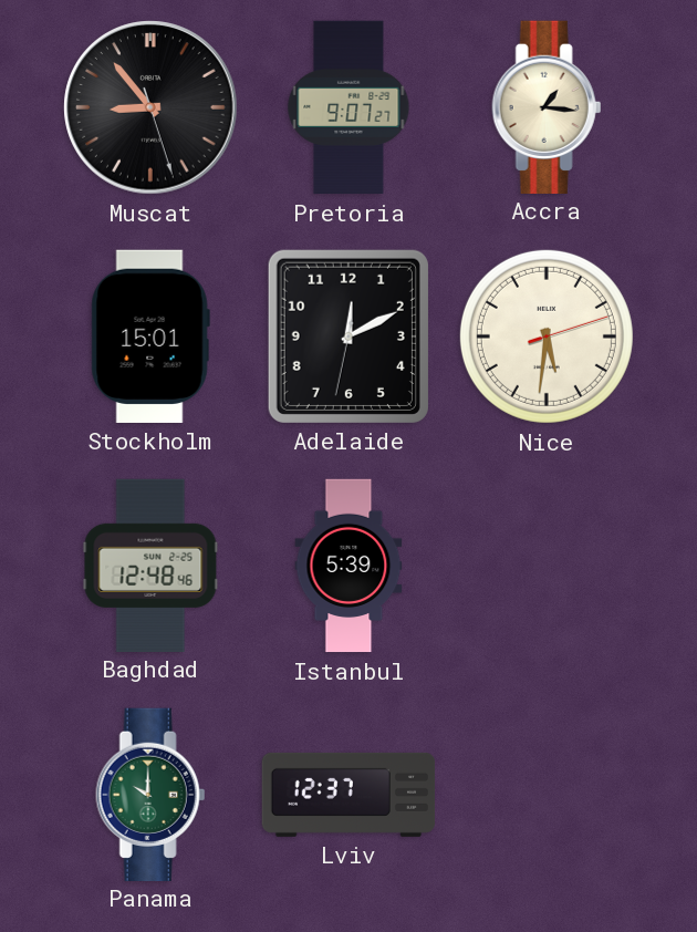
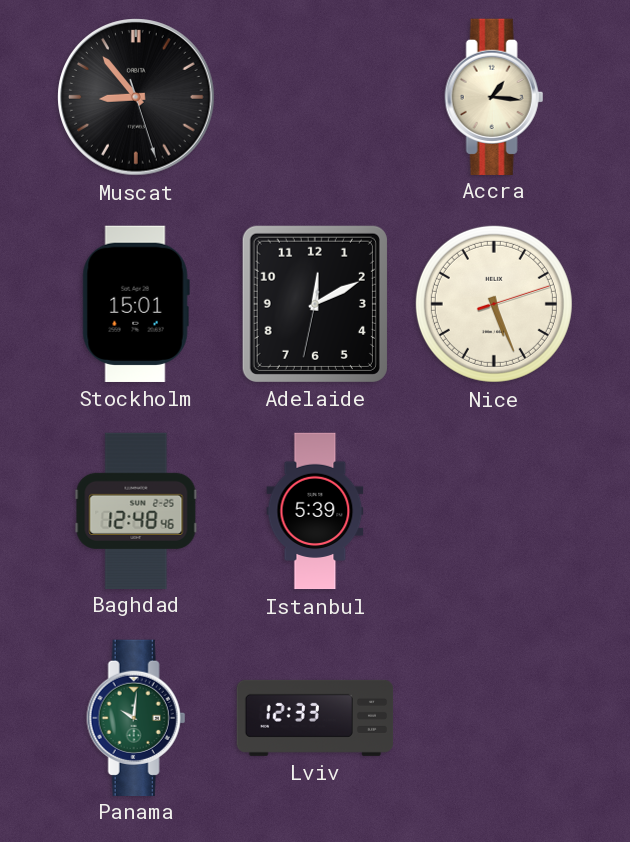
Pretoria: 9:07 -> none (348, 107)
Nice: 5:31 -> 5:26 (494, 304)
Panama: 10:00 -> 10:01 (136, 717)
Lviv: 12:37 -> 12:33 (315, 718)
